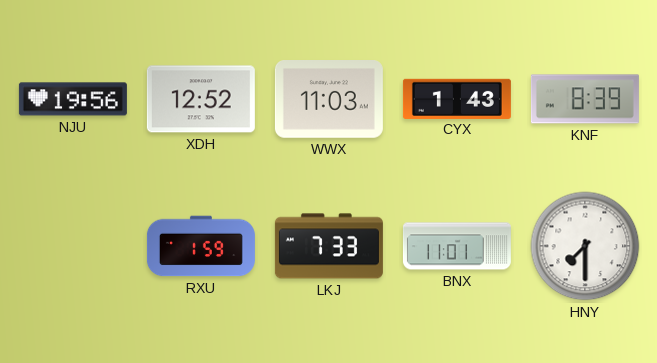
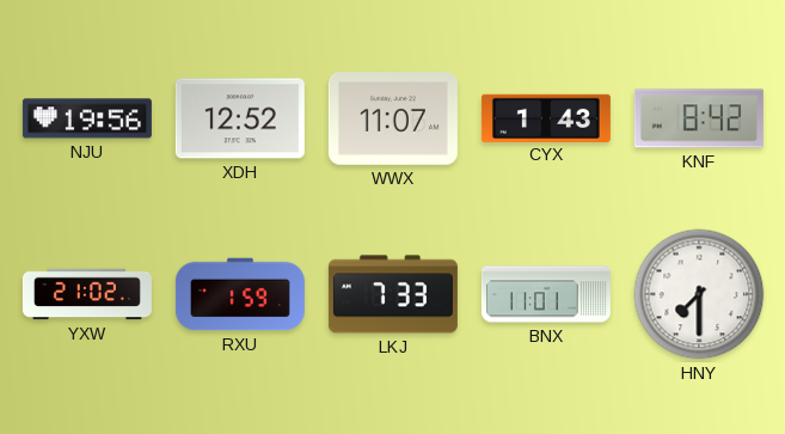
WWX: 11:03 -> 11:07 (393, 120)
KNF: 8:39 -> 8:42 (699, 118)
YXW: none -> 21:02 (87, 294)
